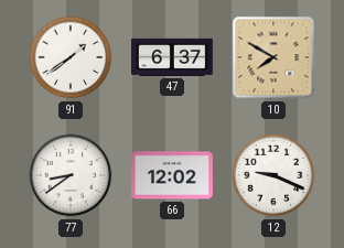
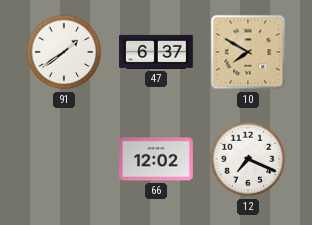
77: 8:39 -> none (71, 175)
12: 9:19 -> 7:19 (248, 159)
